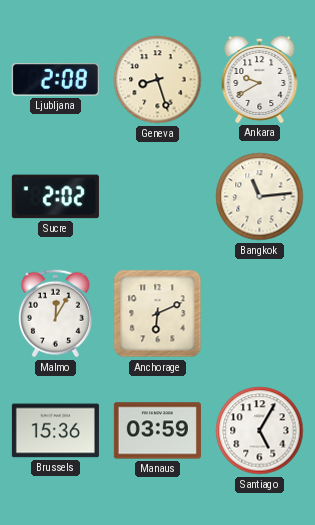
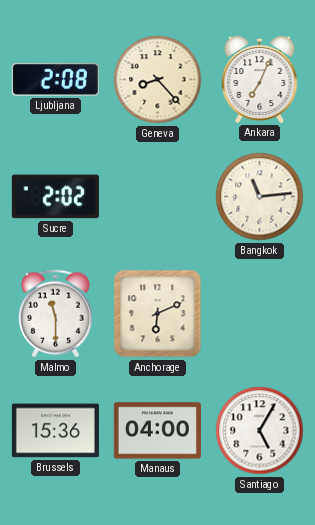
Geneva: 8:27 -> 8:23 (158, 80)
Ankara: 9:40 -> 7:04 (260, 79)
Malmo: 12:05 -> 11:30 (55, 314)
Manaus: 03:59 -> 04:00 (157, 431)
